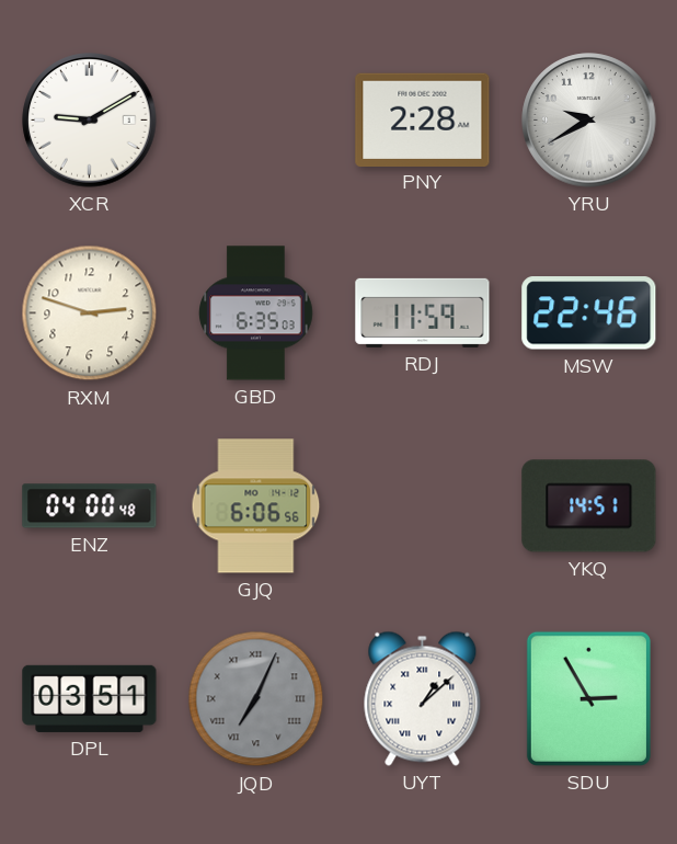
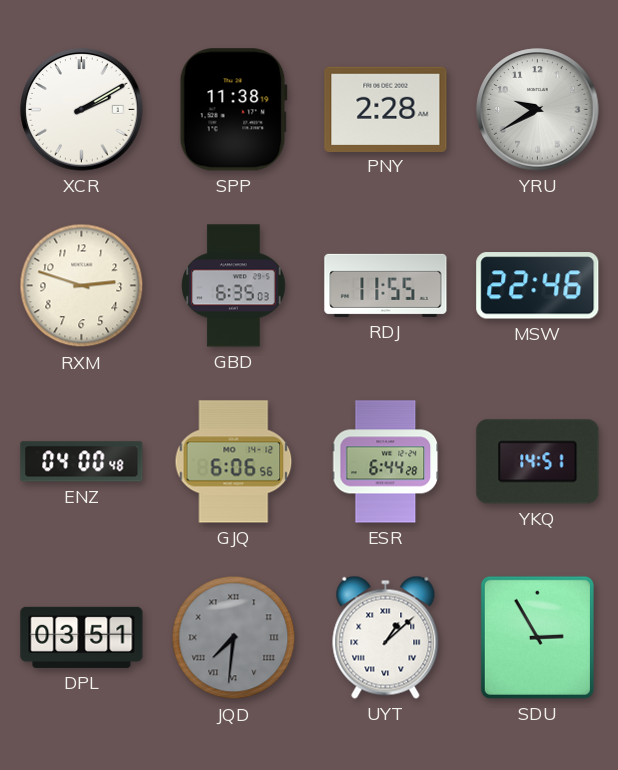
XCR: 9:10 -> 2:10 (82, 110)
SPP: none -> 11:38 (233, 110)
RDJ: 11:59 -> 11:55 (386, 285)
ESR: none -> 6:44 (386, 462)
JQD: 7:04 -> 7:31 (234, 638)
